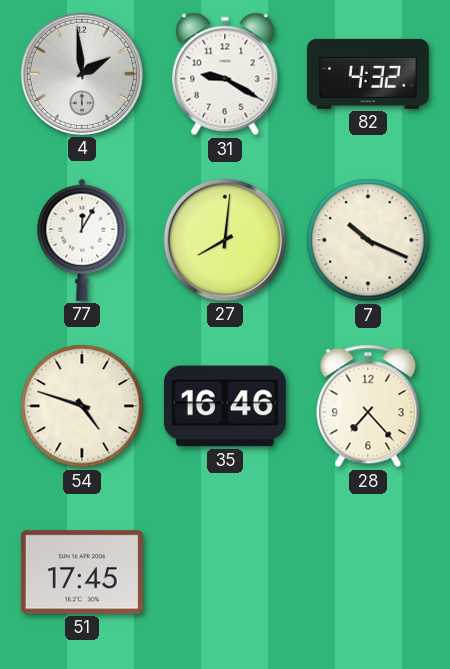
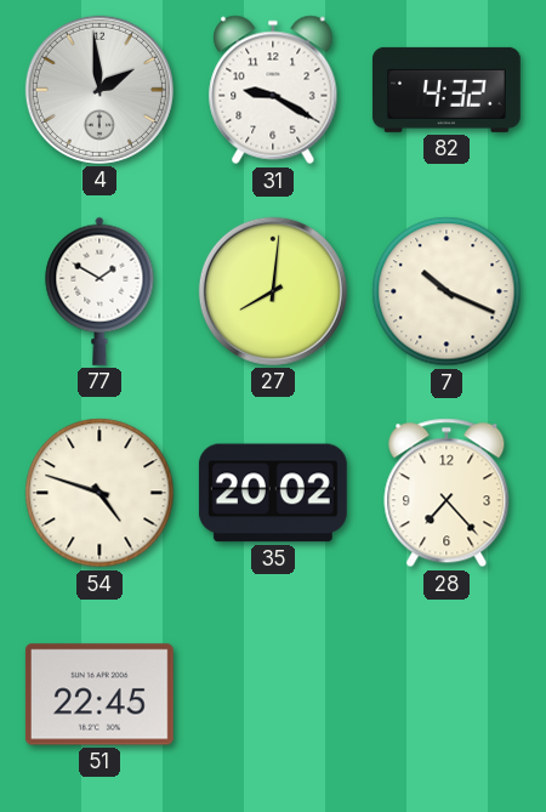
77: 12:05 -> 1:50 (99, 291)
35: 16:46 -> 20:02 (273, 493)
51: 17:45 -> 22:45 (99, 694)
